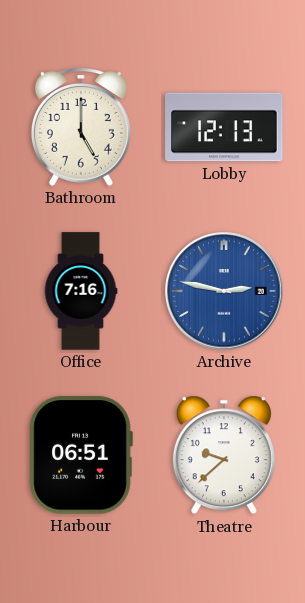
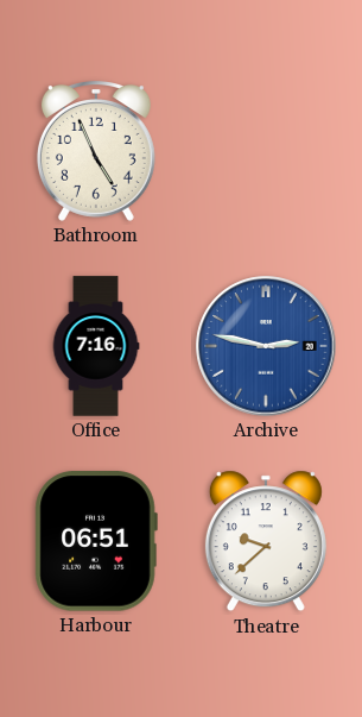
Bathroom: 5:00 -> 4:56 (96, 151)
Lobby: 12:13 -> none (224, 127)
